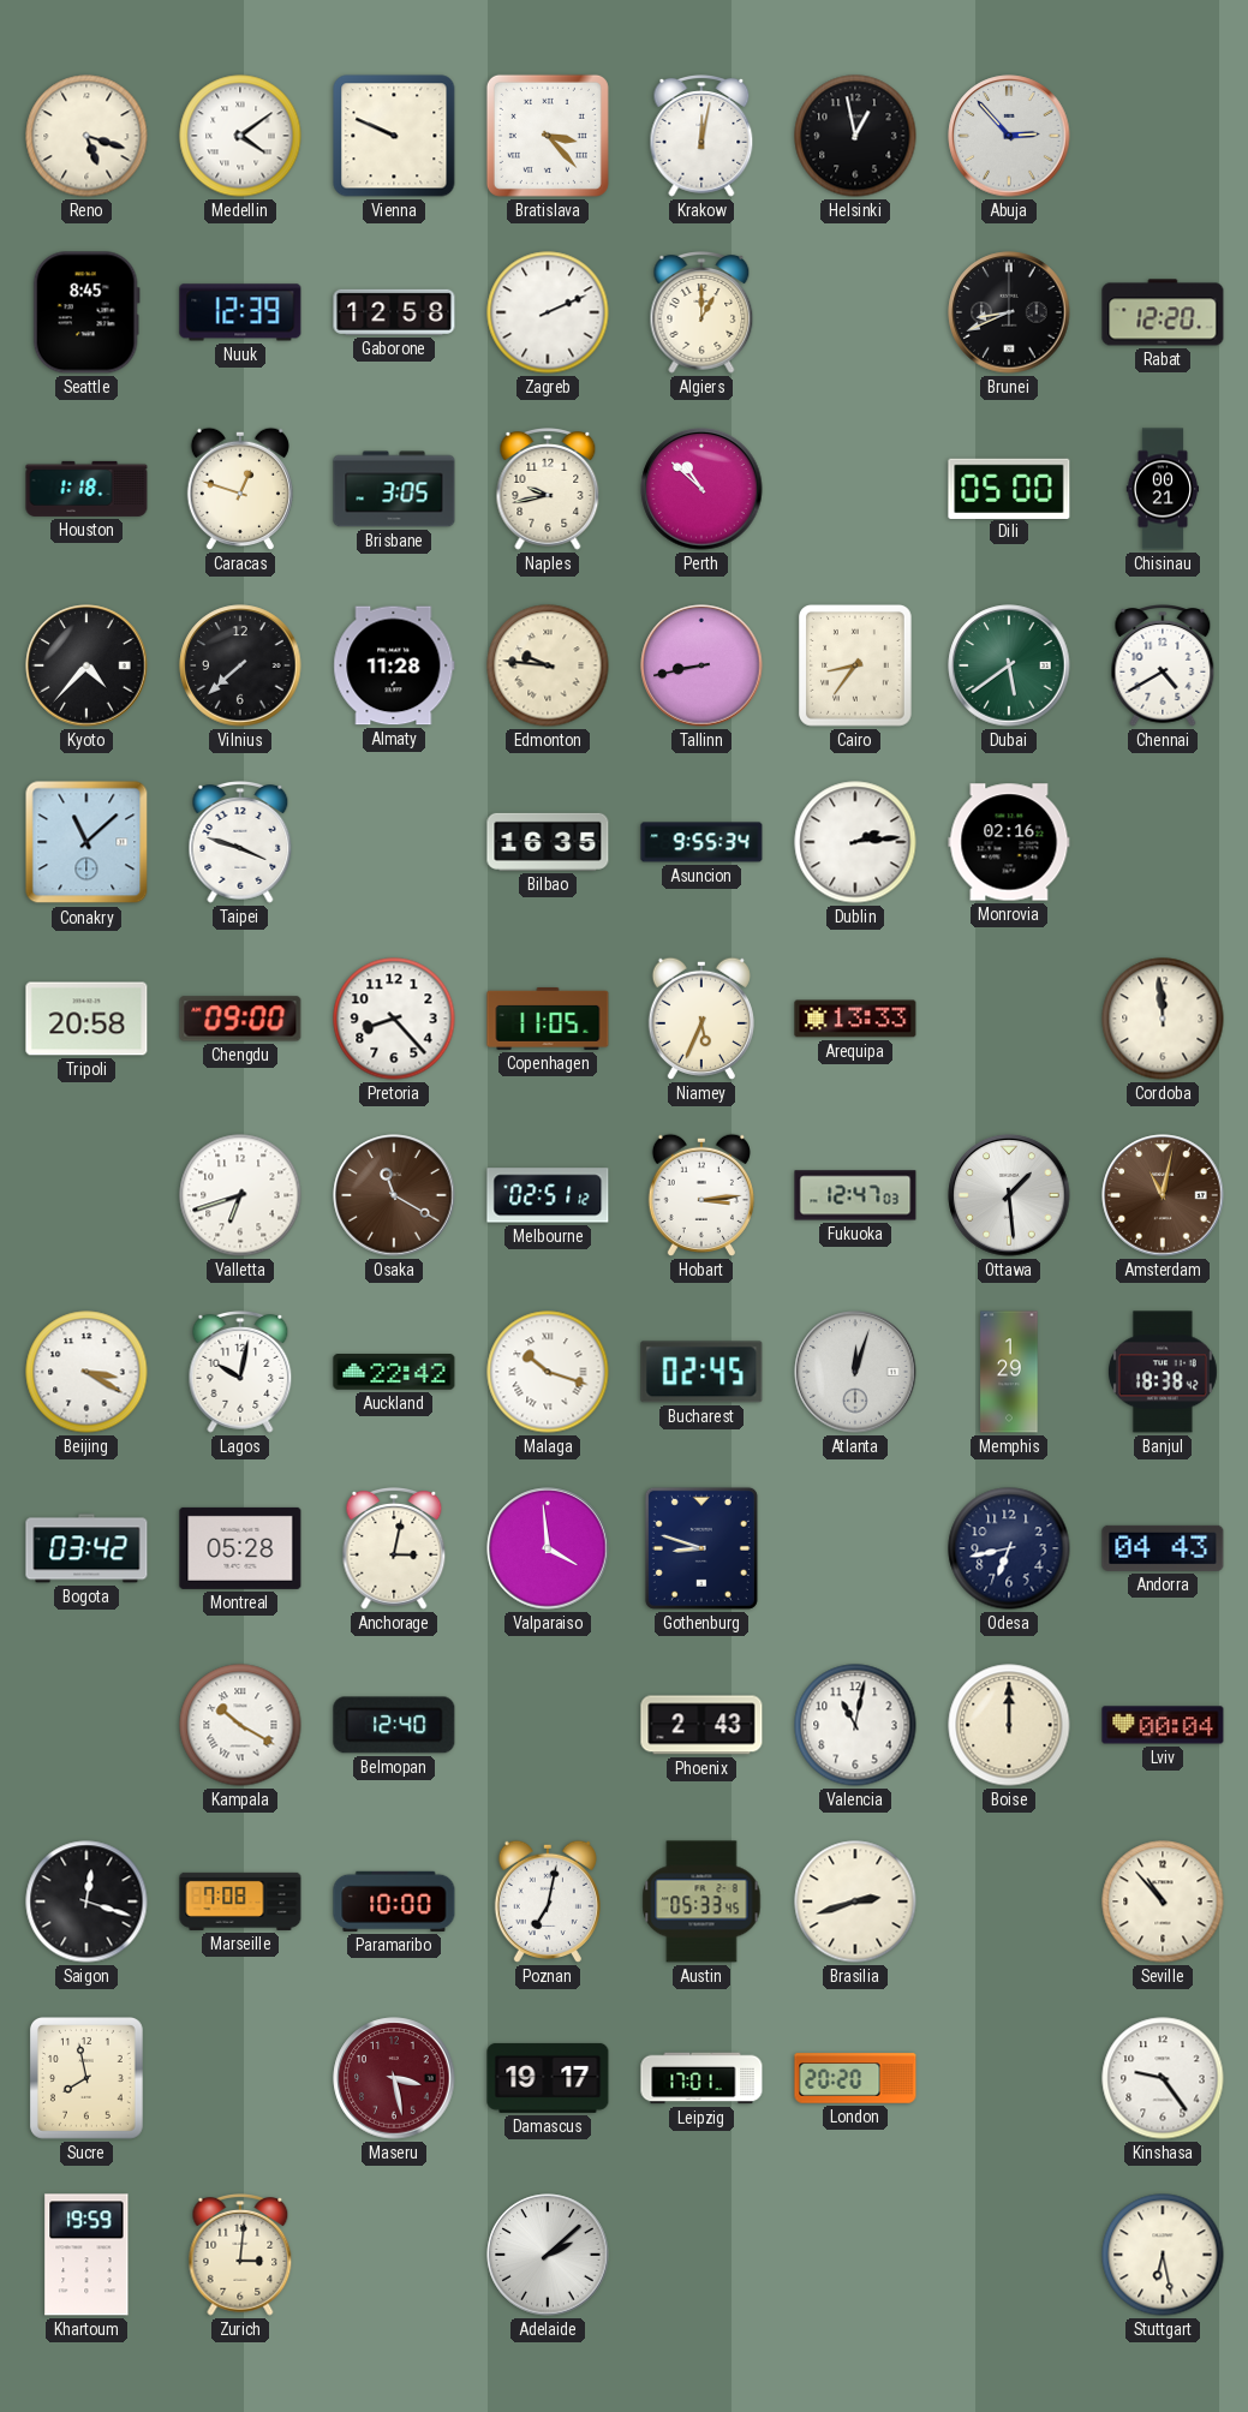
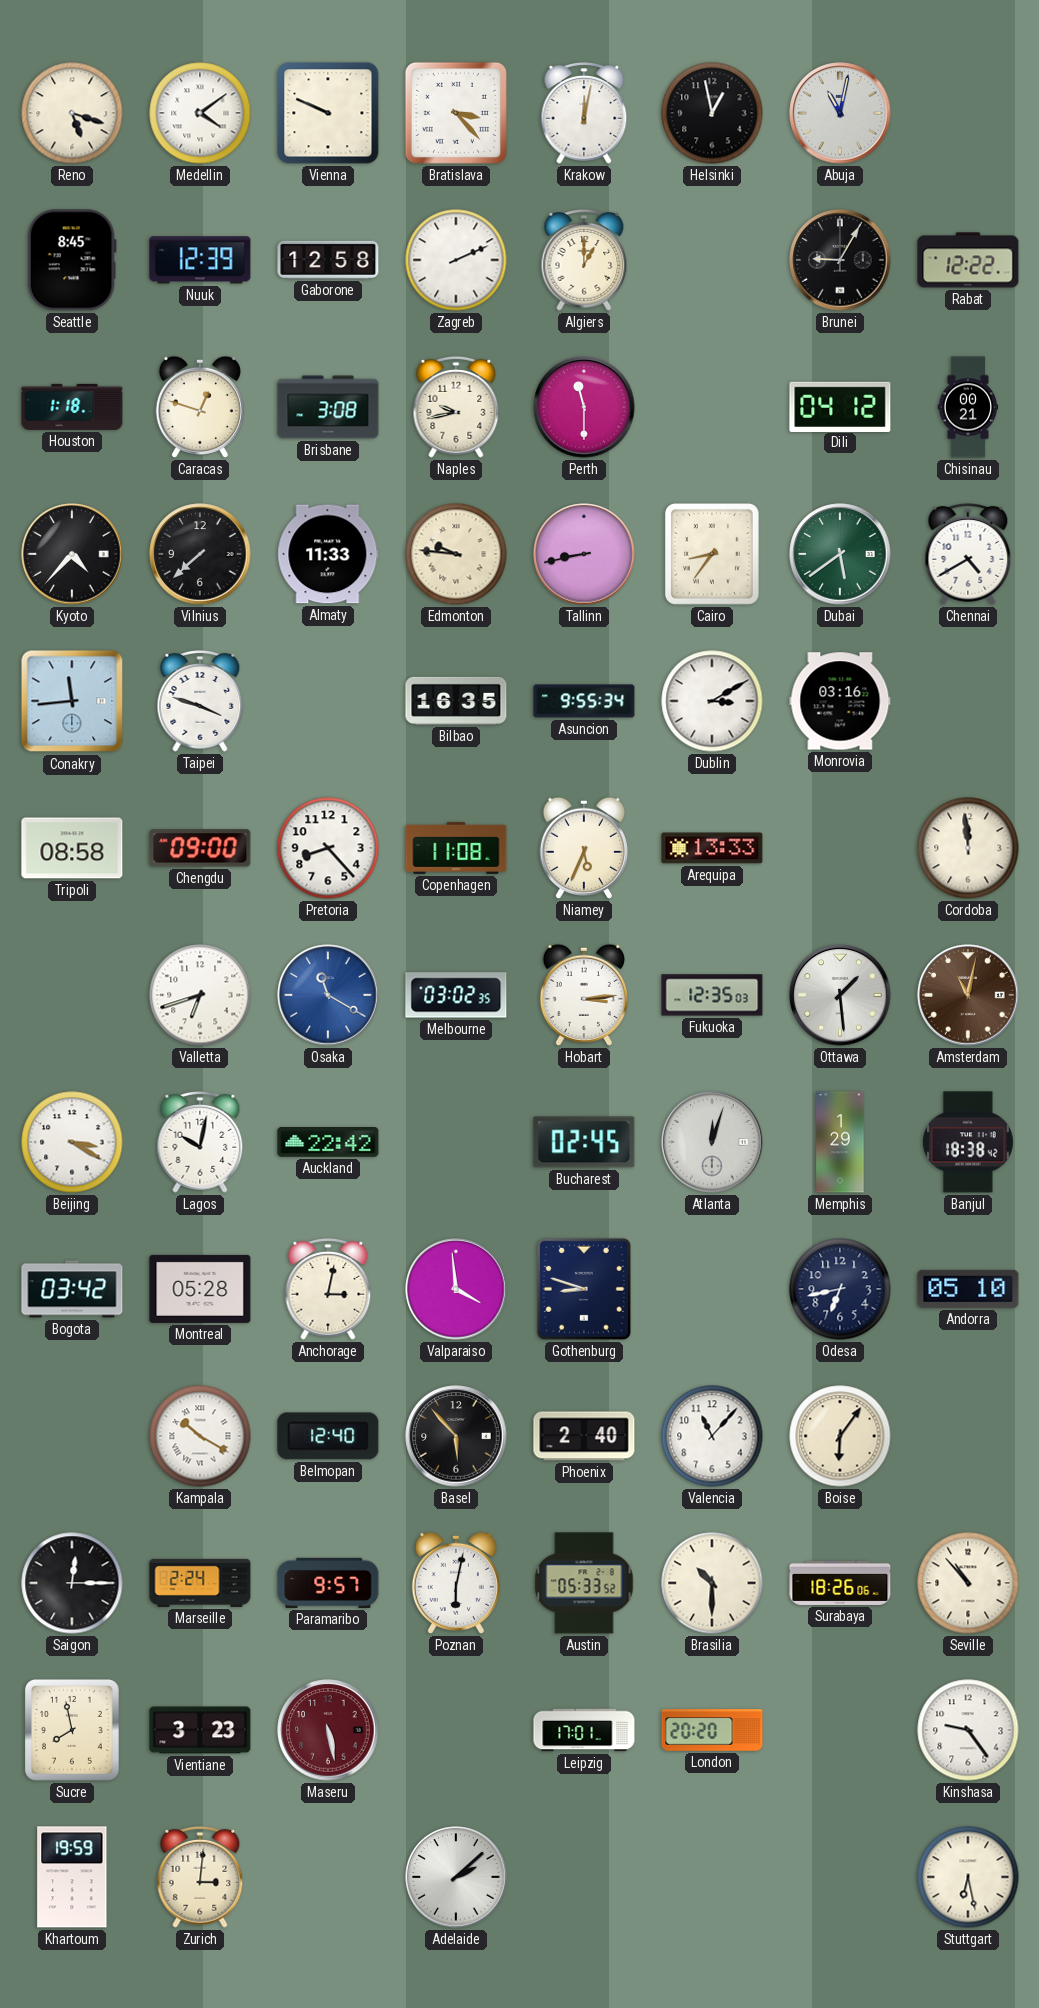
Abuja: 2:53 -> 11:02 (840, 113)
Brunei: 8:41 -> 9:05 (840, 260)
Rabat: 12:20 -> 12:22 (968, 260)
Brisbane: 3:05 -> 3:08 (328, 407)
Perth: 10:52 -> 11:30 (584, 407)
Dili: 05:00 -> 04:12 (840, 406)
Almaty: 11:28 -> 11:33 (328, 554)
Conakry: 11:08 -> 11:44 (72, 701)
Dublin: 2:14 -> 3:10 (712, 701)
Monrovia: 02:16 -> 03:16 (840, 701)
Tripoli: 20:58 -> 08:58 (72, 848)
Copenhagen: 11:05 -> 11:08 (456, 848)
Osaka dial: brown -> blue (328, 995)
Melbourne: 02:51 -> 03:02 (456, 995)
Fukuoka: 12:47 -> 12:35 (712, 995)
Malaga: 10:18 -> none (548, 1372)
Andorra: 04:43 -> 05:10 (968, 1289)
Basel: none -> 5:53 (456, 1436)
Phoenix: 2:43 -> 2:40 (584, 1436)
Valencia: 11:02 -> 11:07 (712, 1436)
Boise: 12:00 -> 6:06 (840, 1436)
Lviv: 00:04 -> none (1163, 1725)
Saigon: 12:18 -> 12:15 (72, 1583)
Marseille: 7:08 -> 2:24 (200, 1583)
Paramaribo: 10:00 -> 9:57 (328, 1583)
Poznan: 7:02 -> 6:02 (456, 1583)
Austin: 05:33:45 -> 05:33:52 (584, 1583)
Brasilia: 2:42 -> 10:30 (712, 1583)
Surabaya: none -> 18:26 (840, 1583)
Vientiane: none -> 3:23 (200, 1730)
Maseru: 3:28 -> 5:28 (328, 1730)
Damascus: 19:17 -> none (548, 2078)
